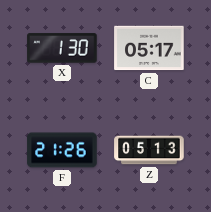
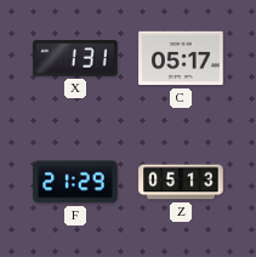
X: 1:30 -> 1:31 (75, 58)
F: 21:26 -> 21:29 (75, 182)
